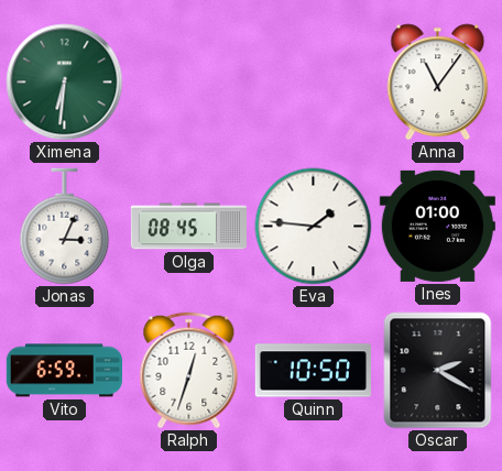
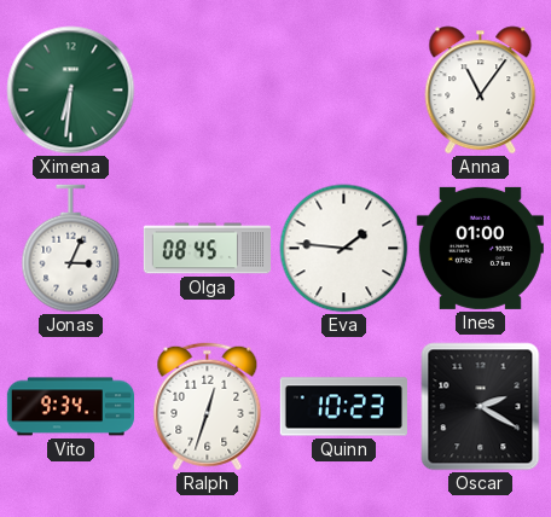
Vito: 6:59 -> 9:34 (70, 407)
Quinn: 10:50 -> 10:23 (343, 407)
